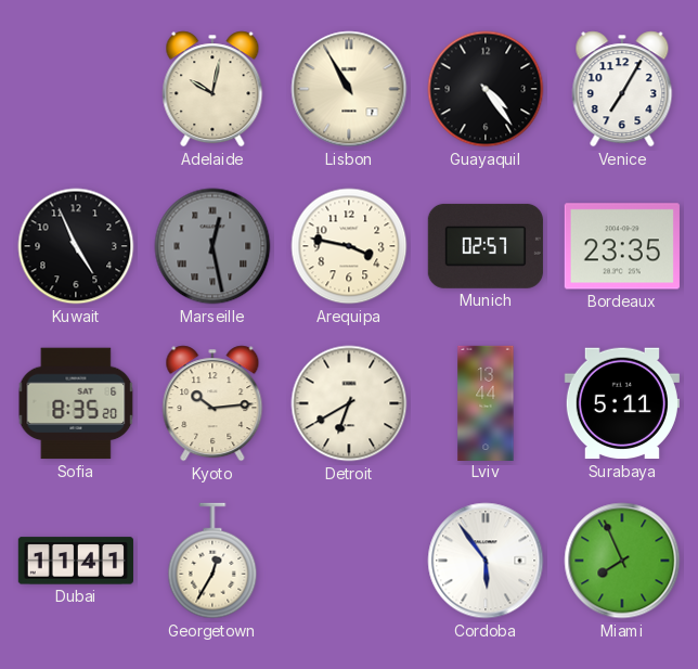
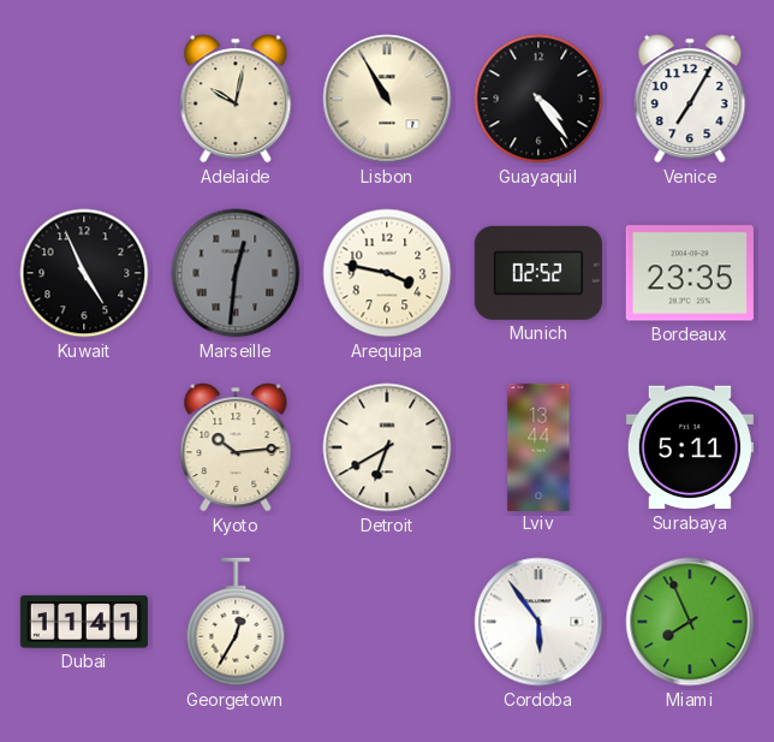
Marseille: 12:28 -> 12:31 (236, 273)
Munich: 02:57 -> 02:52 (538, 273)
Sofia: 8:35 -> none (76, 403)
